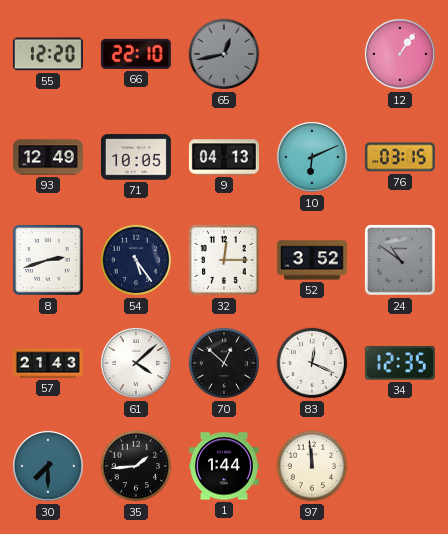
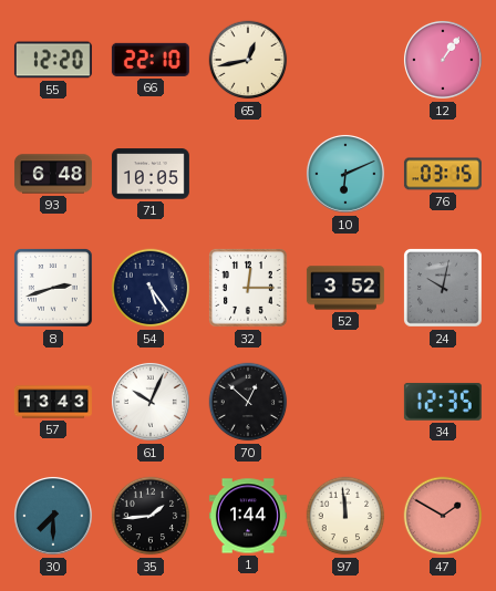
65 dial: grey -> cream (248, 60)
93: 12:49 -> 6:48 (53, 174)
9: 04:13 -> none (224, 157)
24: 10:51 -> 10:02 (444, 289)
57: 21:43 -> 13:43 (53, 402)
61: 4:08 -> 10:04 (151, 402)
83: 12:19 -> none (312, 363)
47: none -> 1:50 (443, 516)
